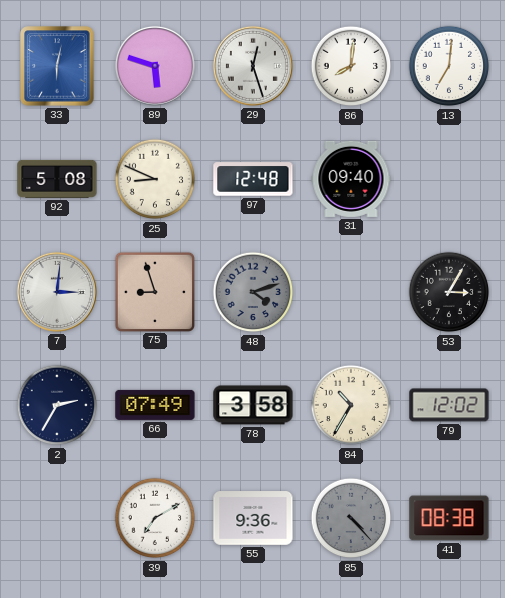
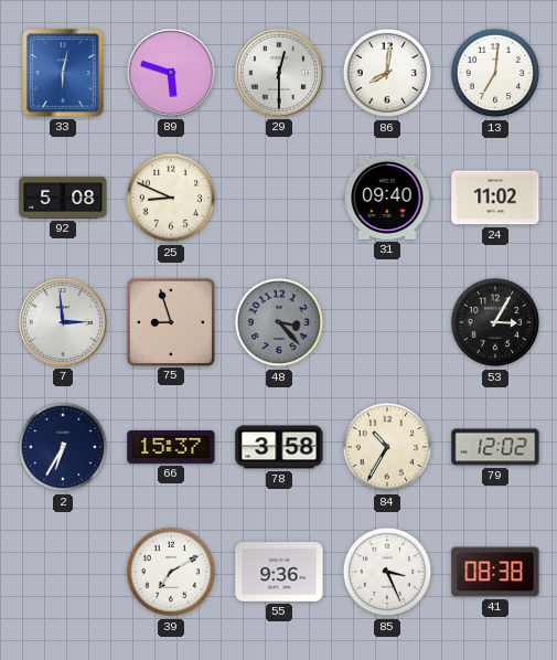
29: 12:27 -> 12:30 (279, 73)
97: 12:48 -> none (253, 179)
24: none -> 11:02 (495, 198)
7: 3:01 -> 2:59 (63, 322)
48: 4:12 -> 3:23 (279, 322)
2: 2:35 -> 6:35 (63, 447)
66: 07:49 -> 15:37 (171, 447)
85: 4:23 -> 3:26 (387, 572)
85 dial: grey -> white (387, 572)
